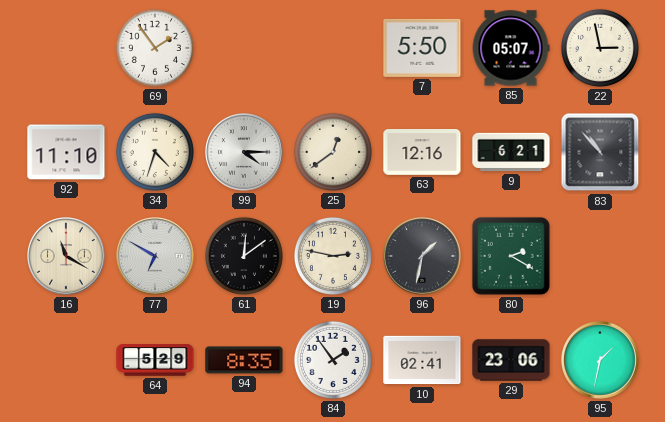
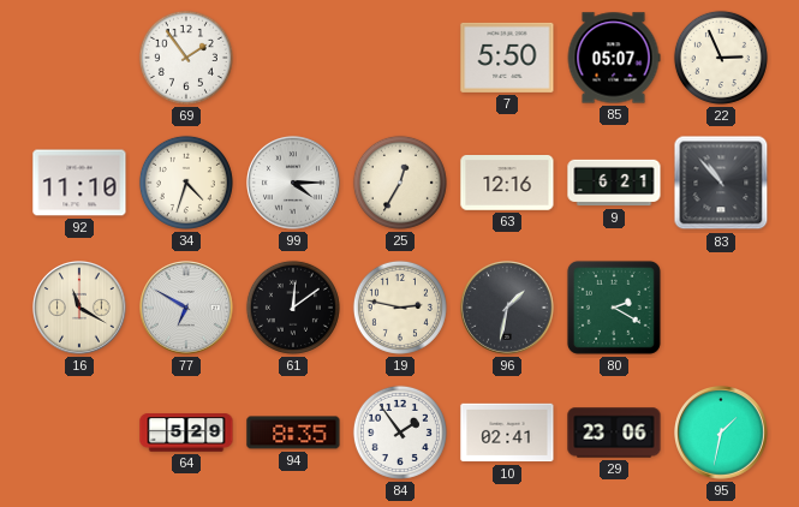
22: 2:58 -> 2:56 (721, 58)
25: 12:39 -> 12:35 (400, 183)
